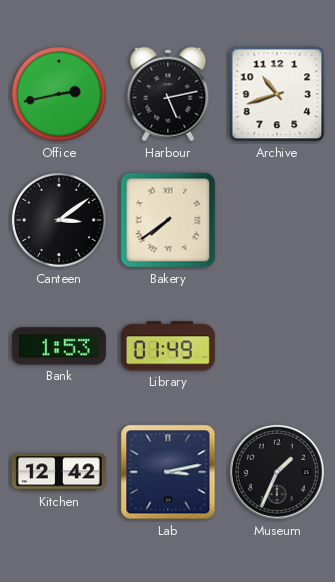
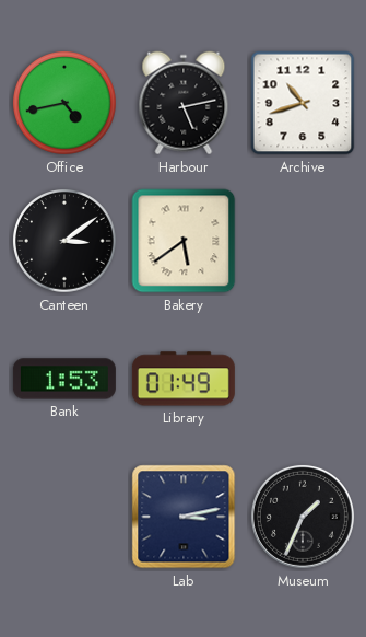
Office: 2:43 -> 4:43 (66, 104)
Bakery: 7:39 -> 5:39 (184, 241)
Kitchen: 12:42 -> none (59, 472)
